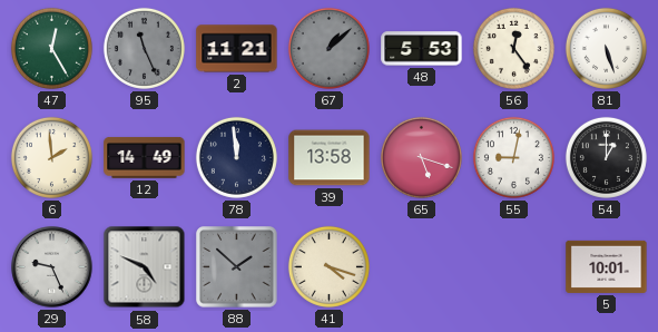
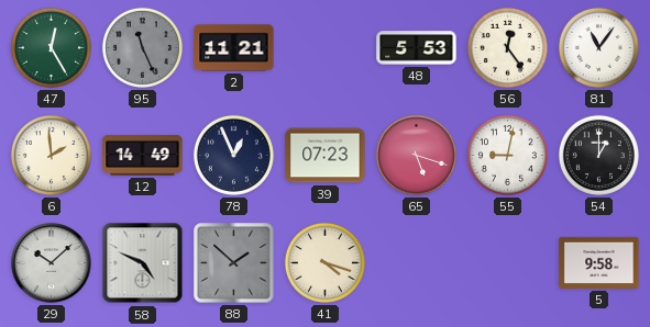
67: 1:08 -> none (328, 48)
81: 5:27 -> 11:06 (598, 47)
78: 11:59 -> 12:56 (233, 155)
39: 13:58 -> 07:23 (326, 156)
29: 9:26 -> 10:08 (52, 263)
5: 10:01 -> 9:58 (599, 262)
